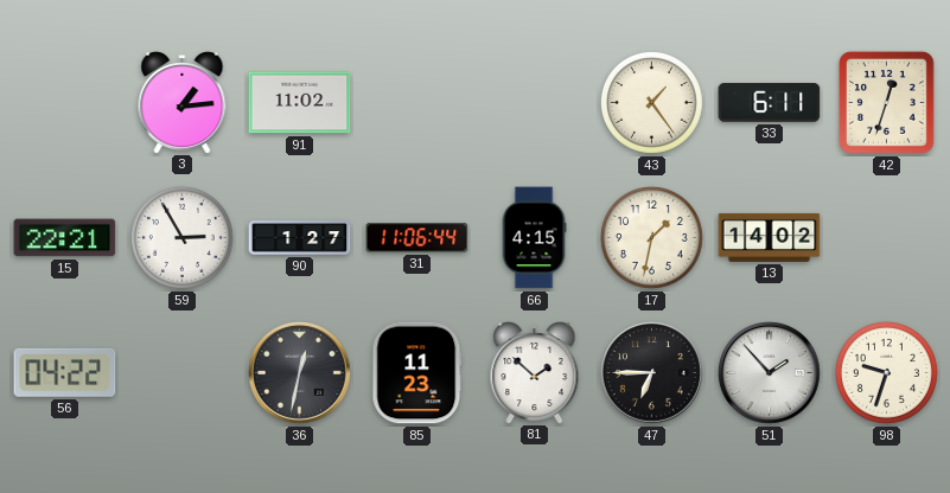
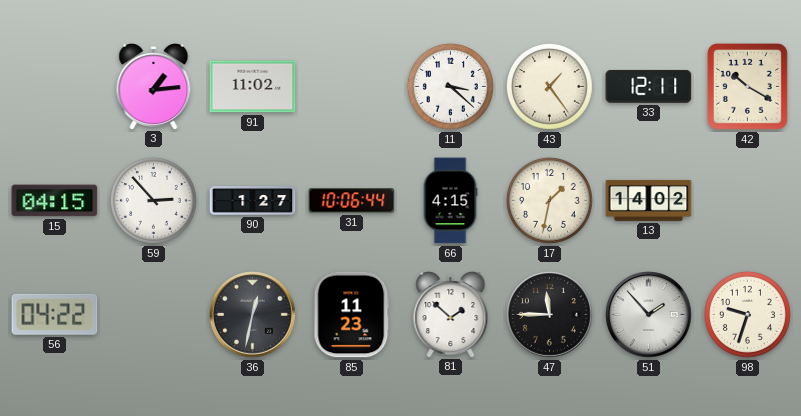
11: none -> 3:22 (450, 86)
33: 6:11 -> 12:11 (649, 86)
42: 12:33 -> 10:20 (747, 86)
15: 22:21 -> 04:15 (55, 201)
59: 2:55 -> 2:53 (153, 200)
31: 11:06 -> 10:06 (352, 201)
47: 6:45 -> 11:45 (550, 315)
